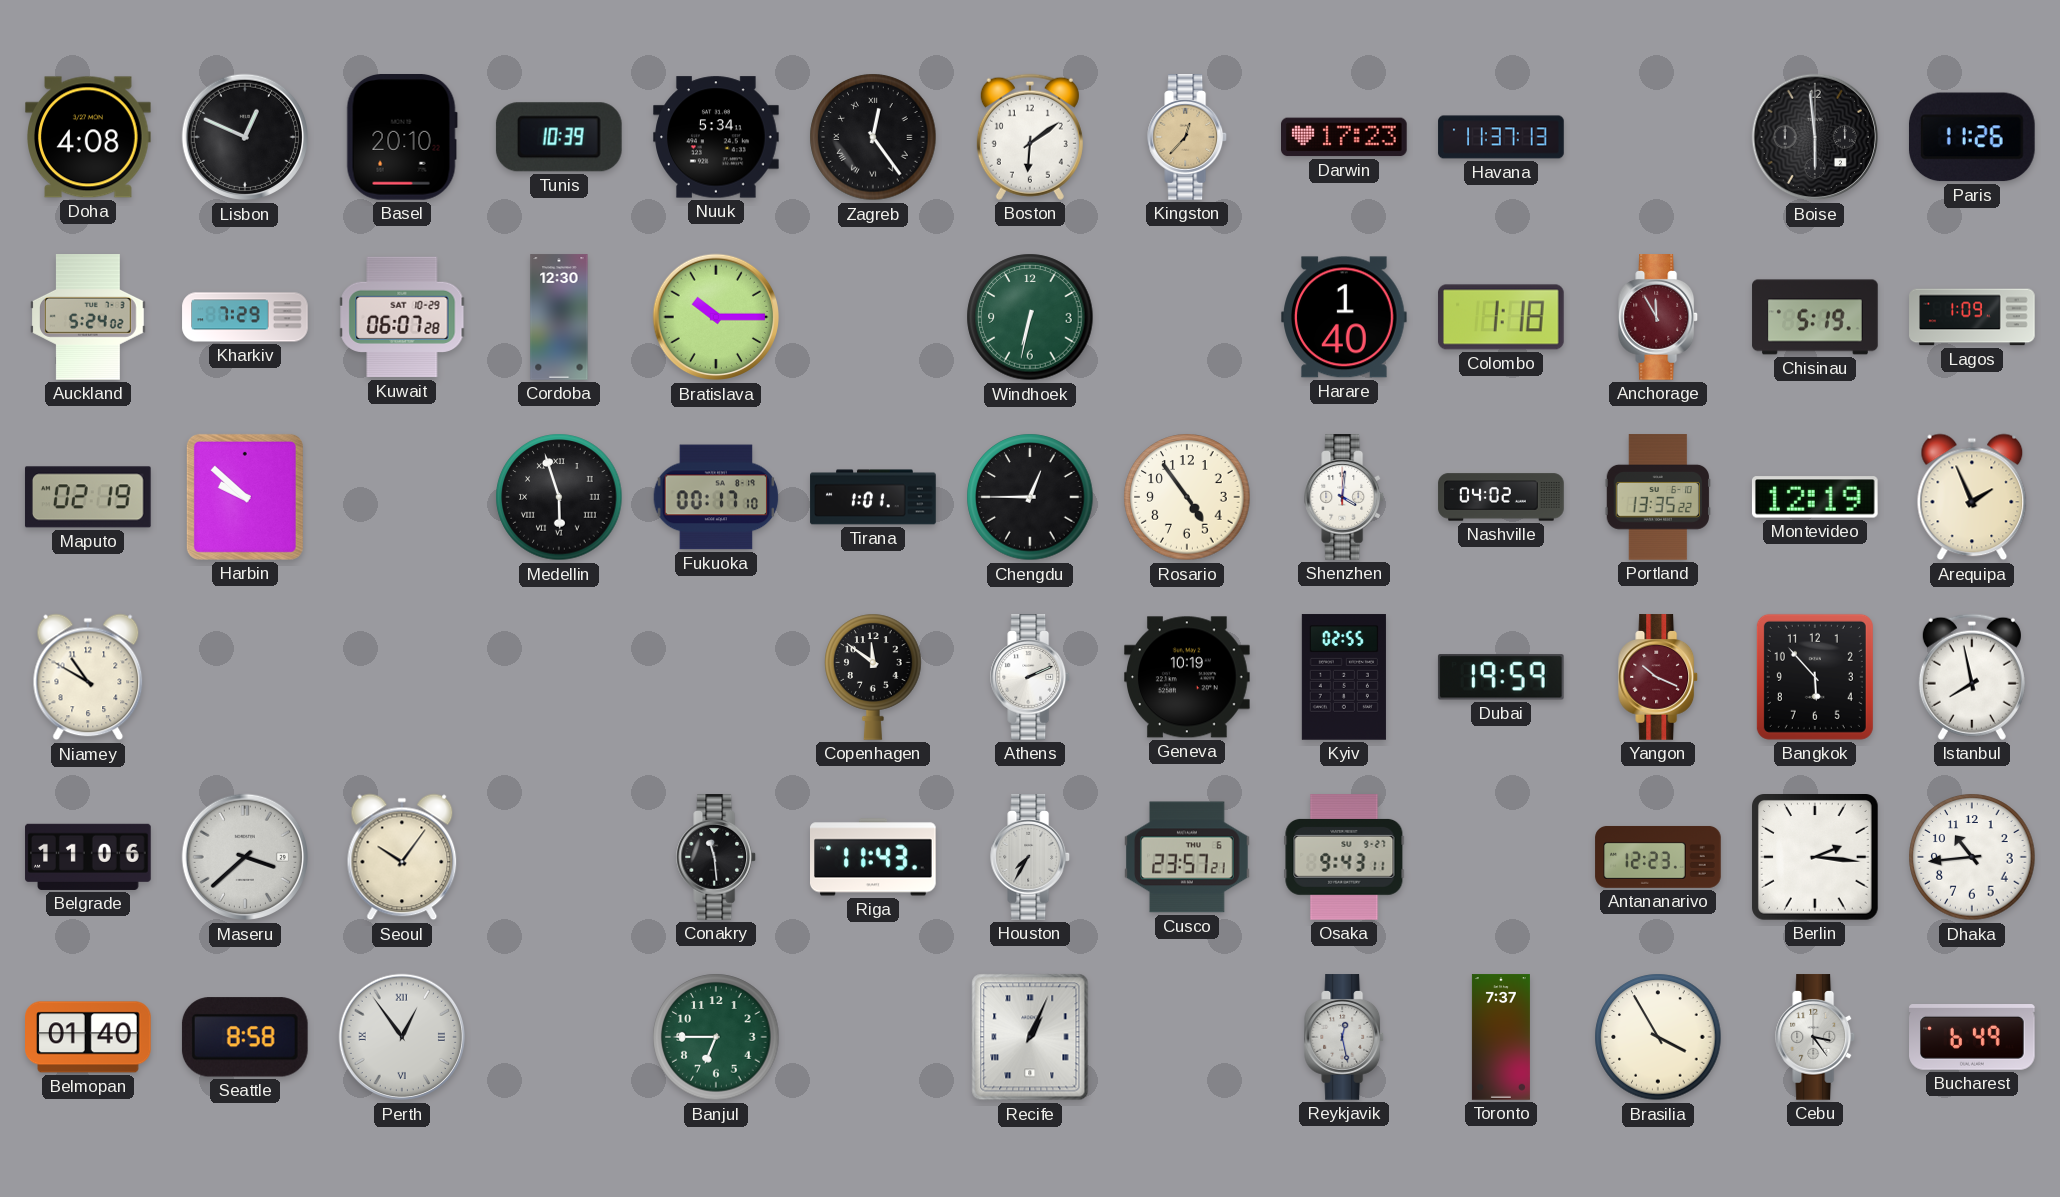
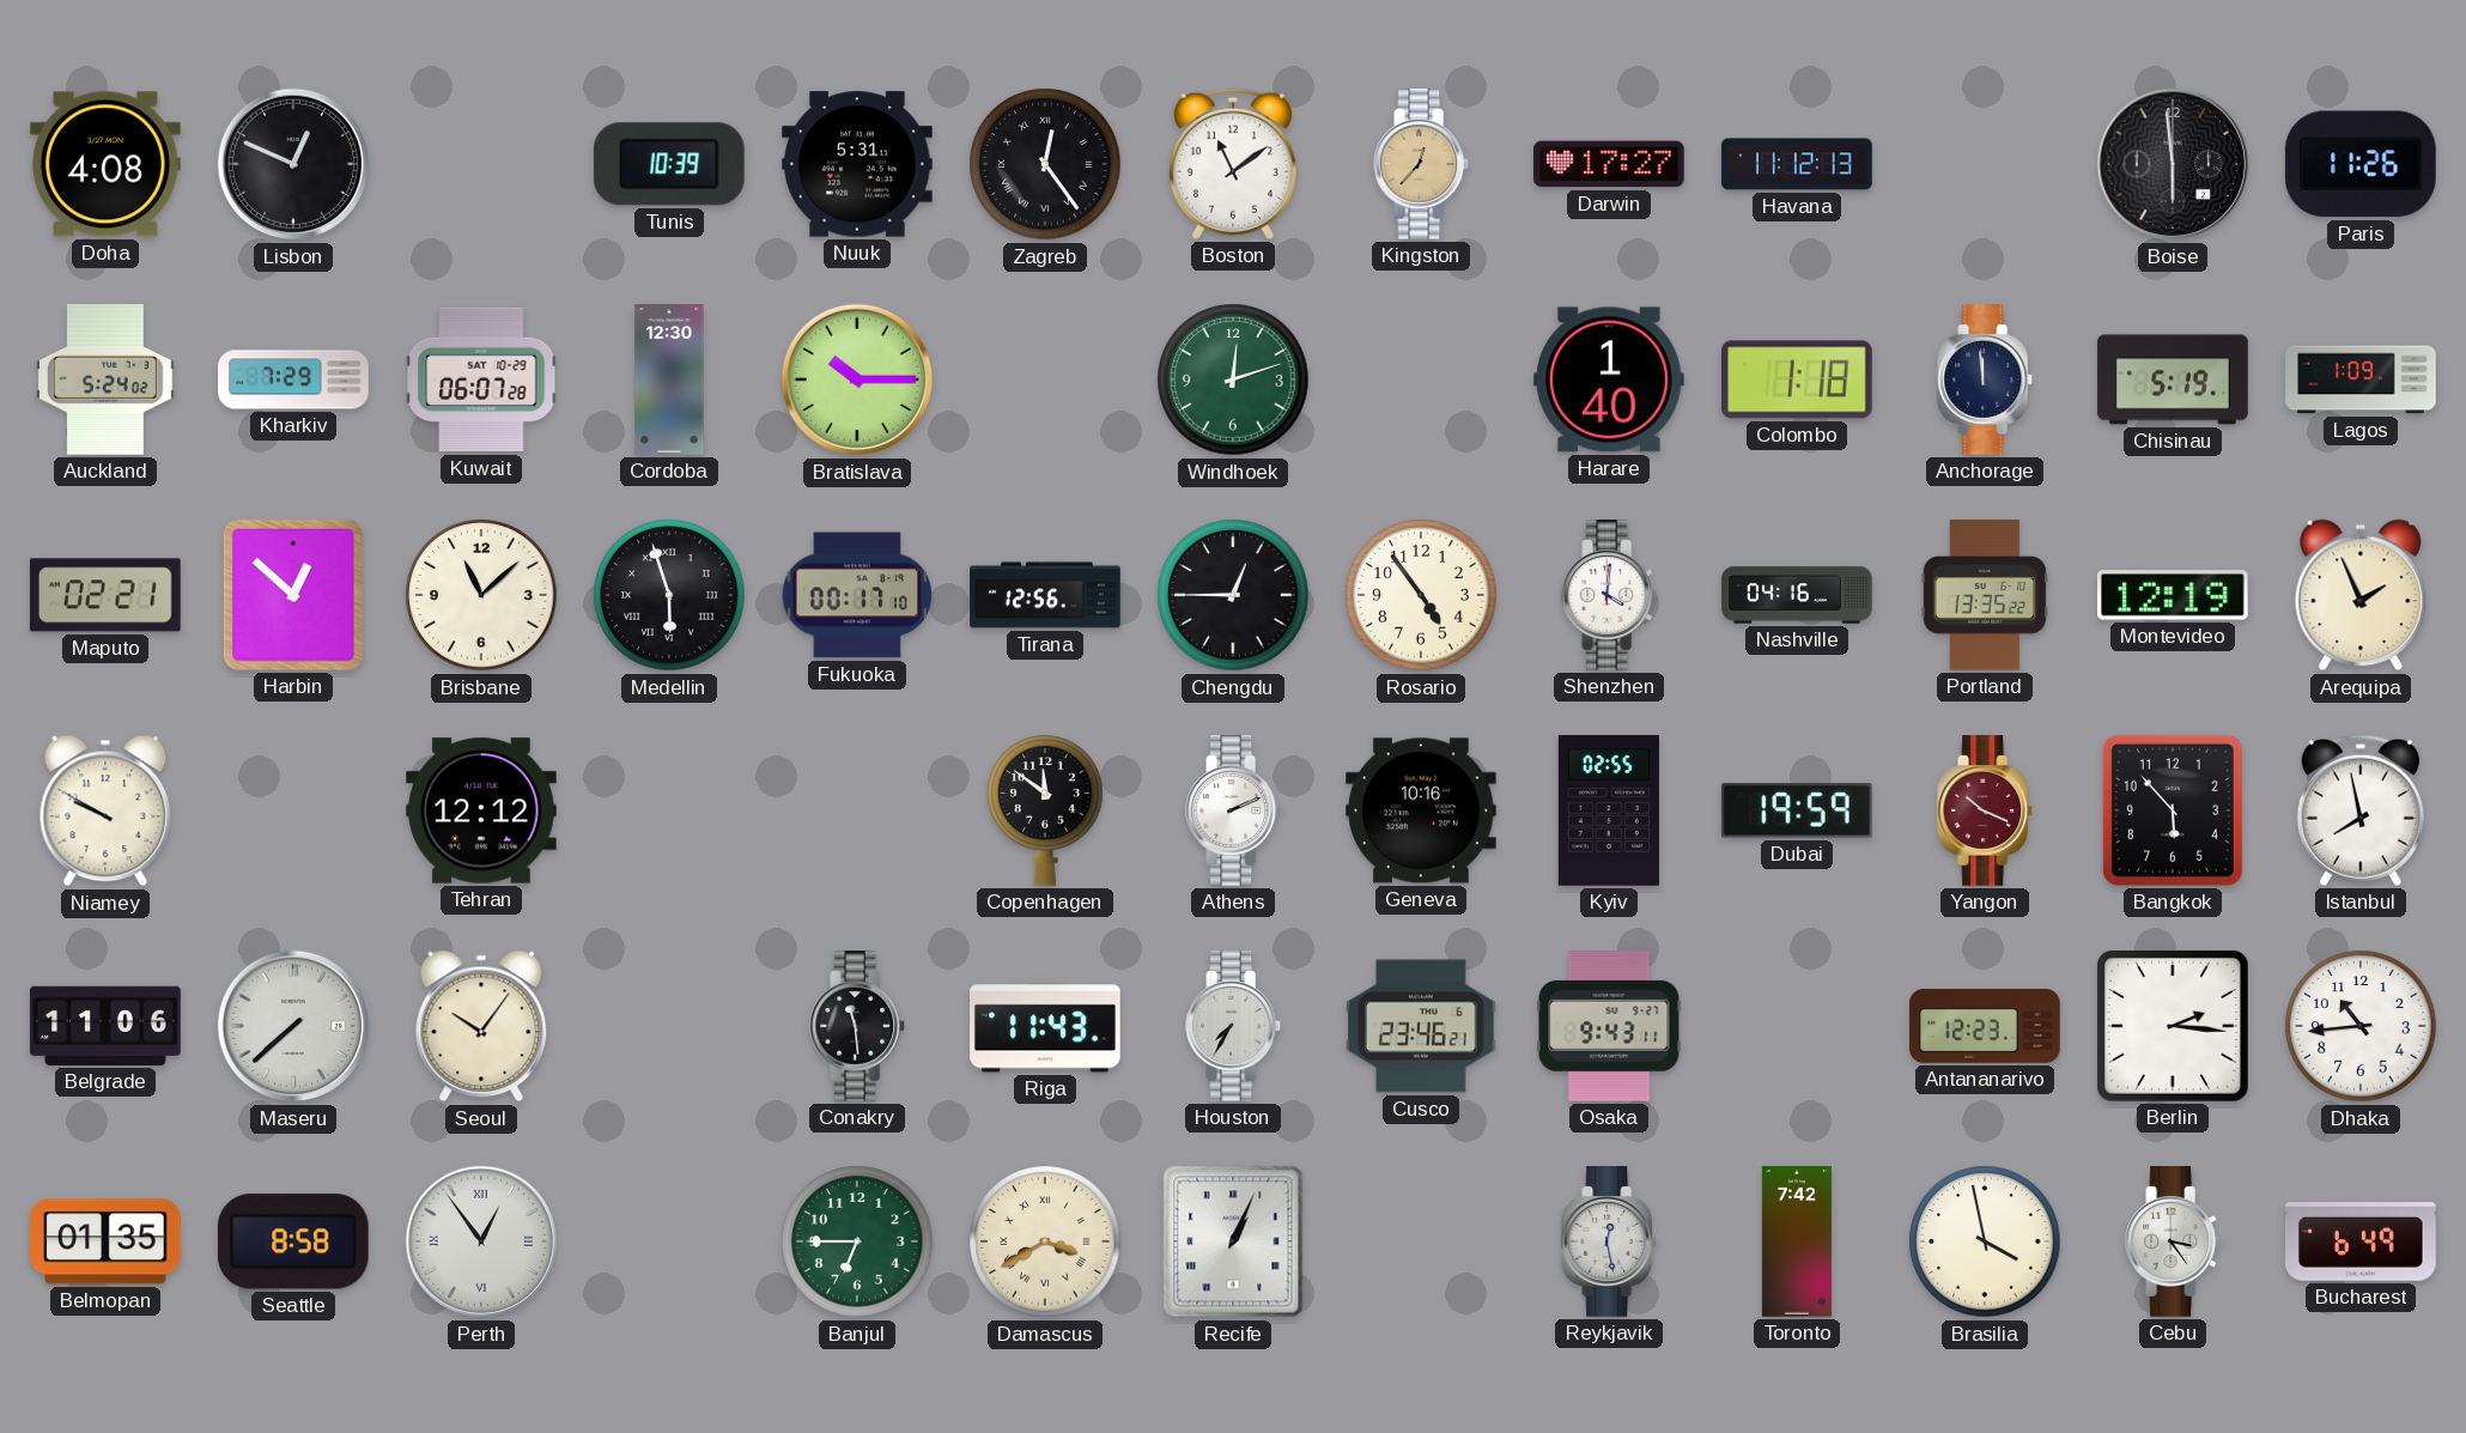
Basel: 20:10 -> none (402, 138)
Nuuk: 5:34 -> 5:31 (857, 164)
Boston: 6:09 -> 11:09 (1233, 164)
Darwin: 17:23 -> 17:27 (1610, 164)
Havana: 11:37 -> 11:12 (1797, 164)
Windhoek: 6:32 -> 12:12 (1233, 379)
Anchorage: 11:55 -> 11:59 (1986, 379)
Anchorage dial: burgundy -> navy (1986, 379)
Maputo: 02:19 -> 02:21 (105, 595)
Harbin: 9:52 -> 12:52 (293, 595)
Brisbane: none -> 11:08 (481, 595)
Tirana: 1:01 -> 12:56 (1045, 595)
Nashville: 04:02 -> 04:16 (1797, 595)
Niamey: 10:50 -> 9:50 (105, 810)
Tehran: none -> 12:12 (481, 810)
Geneva: 10:19 -> 10:16 (1421, 810)
Maseru: 3:38 -> 7:38 (293, 1026)
Cusco: 23:57 -> 23:46 (1421, 1026)
Belmopan: 01:40 -> 01:35 (107, 1241)
Damascus: none -> 3:40 (1045, 1241)
Toronto: 7:37 -> 7:42 (1797, 1241)
Brasilia: 3:55 -> 3:58 (1985, 1241)
